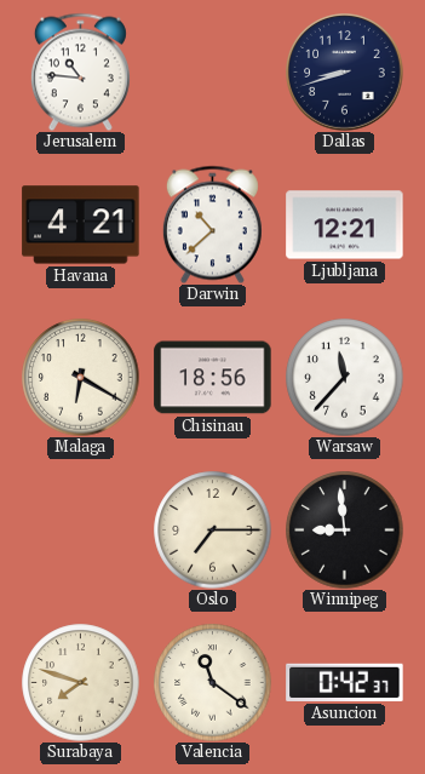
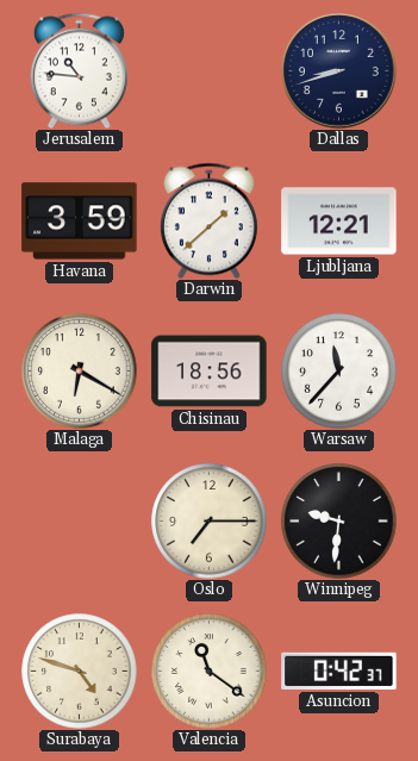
Havana: 4:21 -> 3:59 (80, 222)
Darwin: 10:38 -> 1:38 (208, 220)
Winnipeg: 8:59 -> 9:31 (339, 522)
Surabaya: 7:48 -> 4:48 (80, 672)
